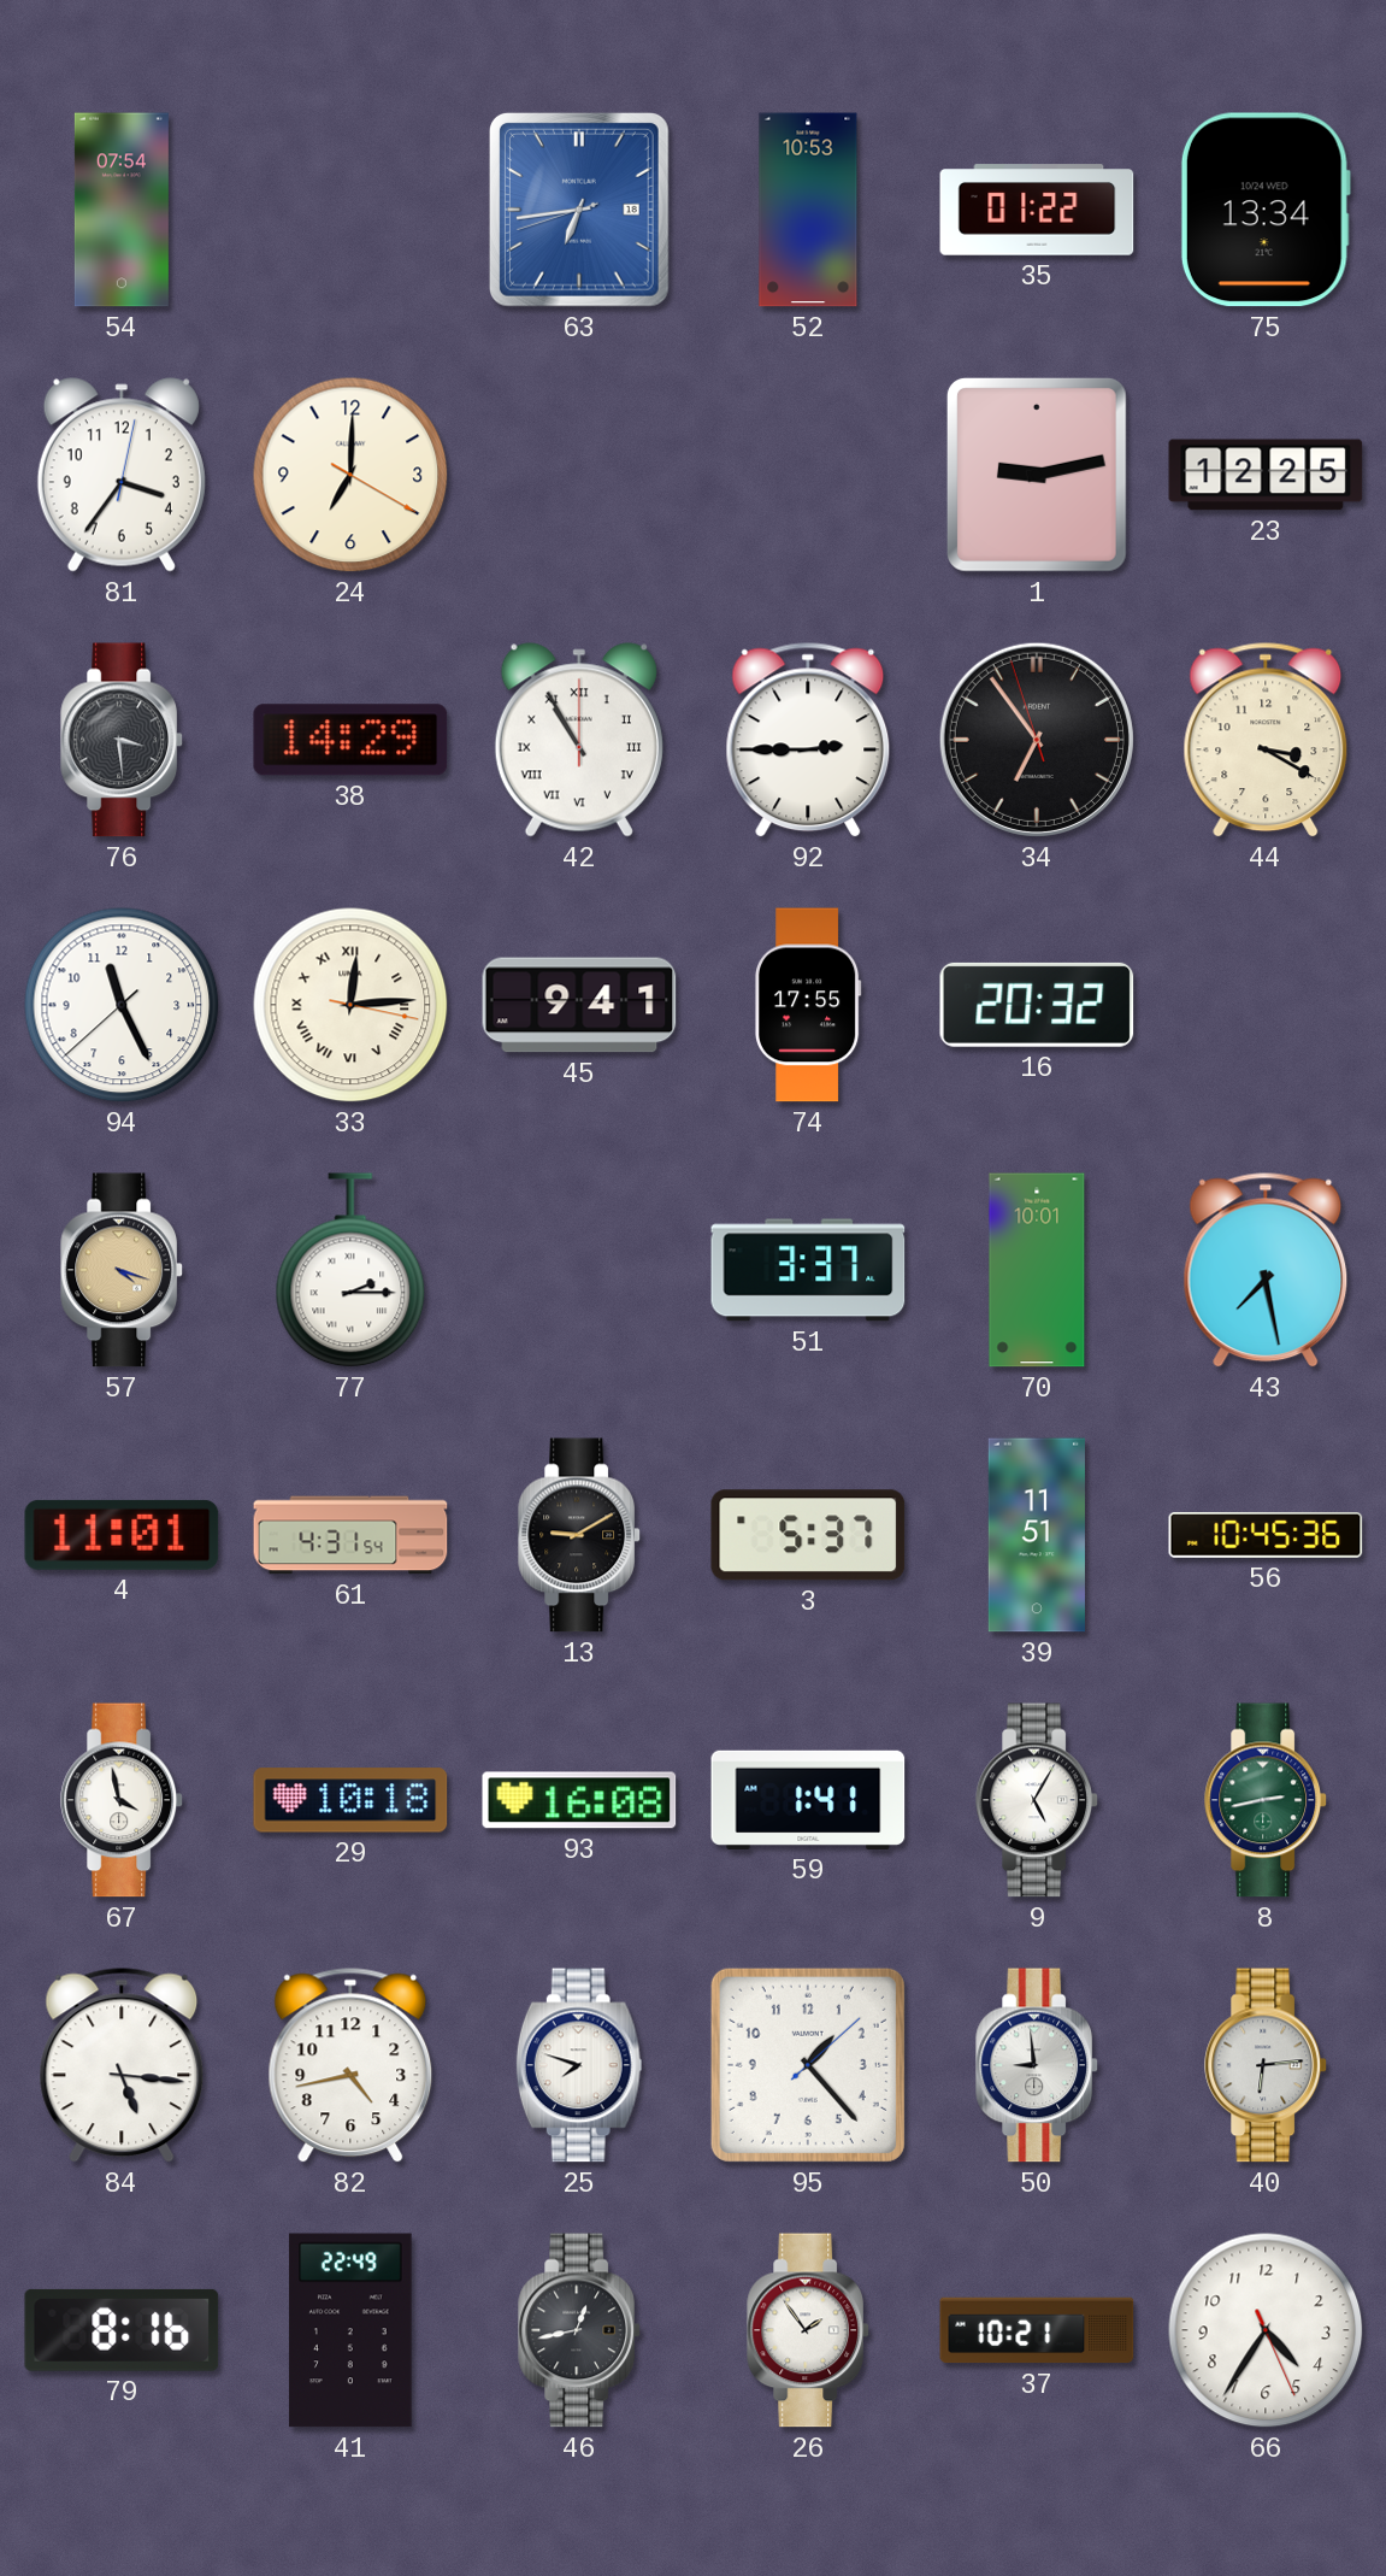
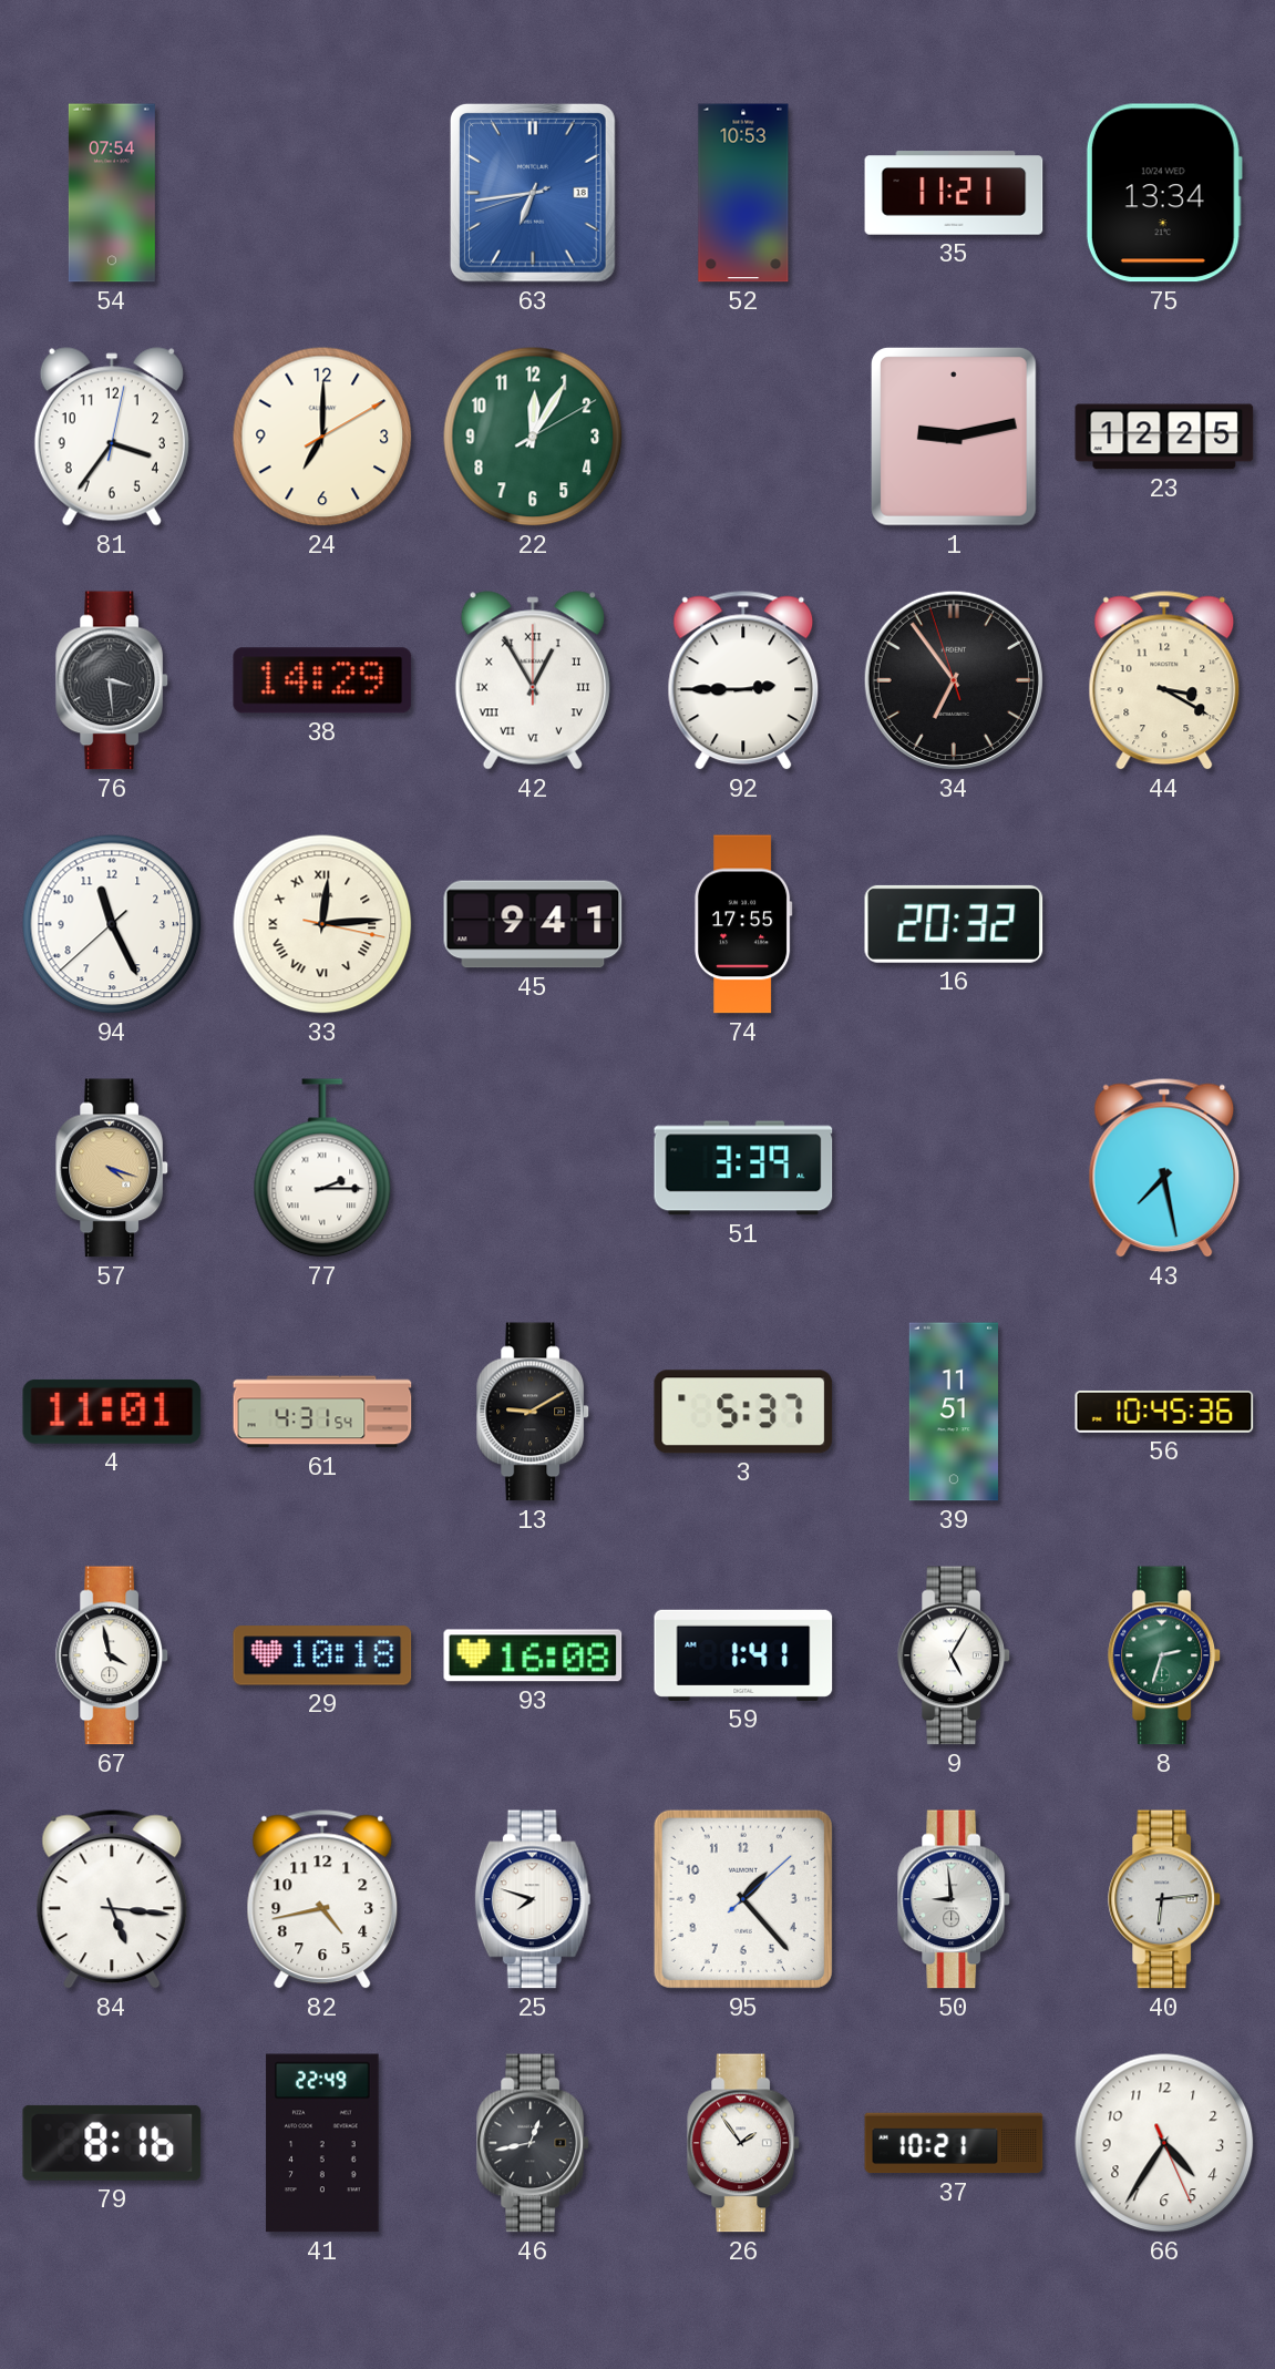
35: 01:22 -> 11:21 (954, 193)
24: 7:00:20 -> 7:00:10 (322, 437)
22: none -> 12:05 (533, 437)
42: 10:55 -> 12:55 (533, 680)
51: 3:37 -> 3:39 (743, 1168)
70: 10:01 -> none (1037, 1270)
8: 2:43 -> 2:33 (1165, 1655)
